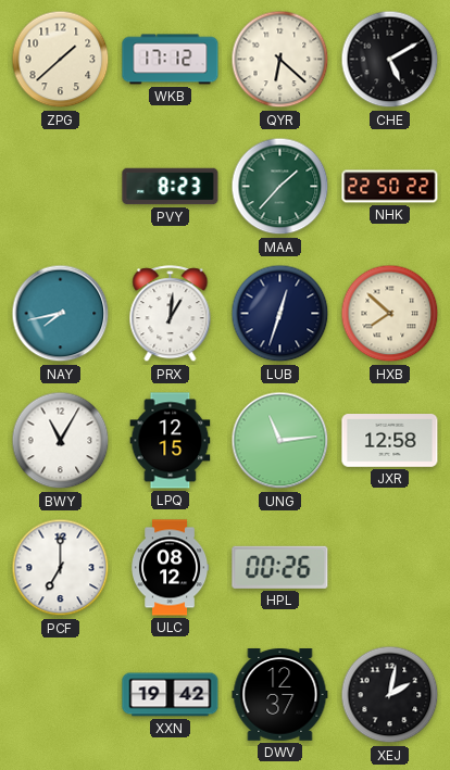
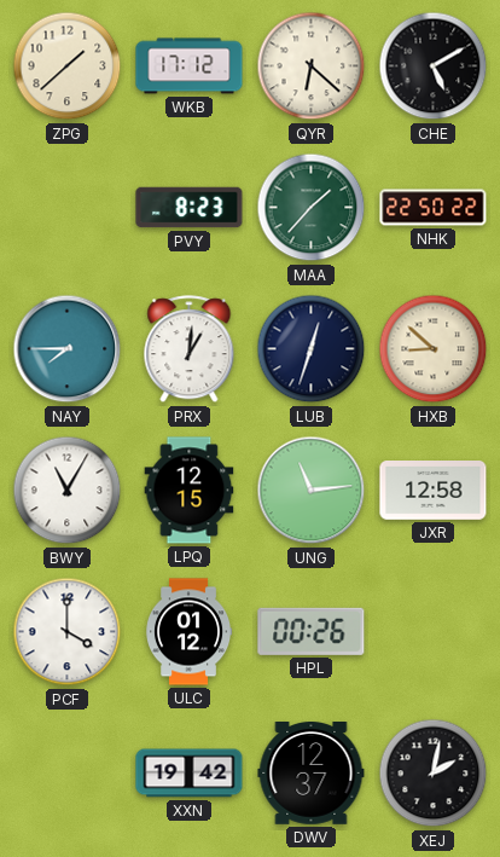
NAY: 7:43 -> 7:45 (68, 349)
HXB: 7:52 -> 8:52 (434, 349)
PCF: 7:00 -> 4:00 (68, 632)
ULC: 08:12 -> 01:12 (190, 632)
